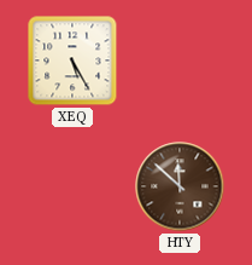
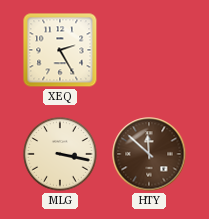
XEQ: 5:25 -> 2:25 (60, 50)
MLG: none -> 3:17 (60, 154)
